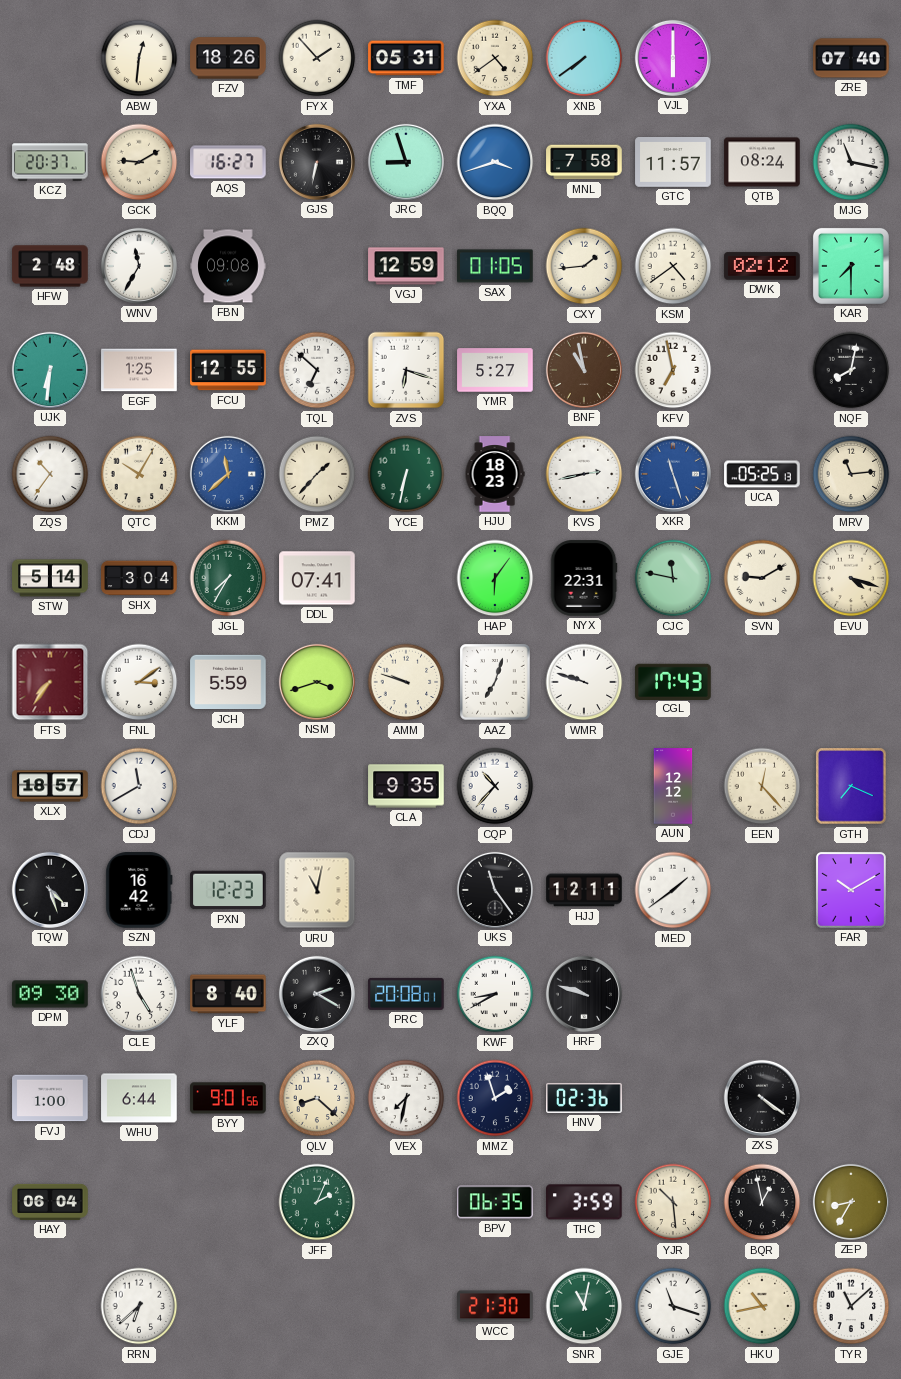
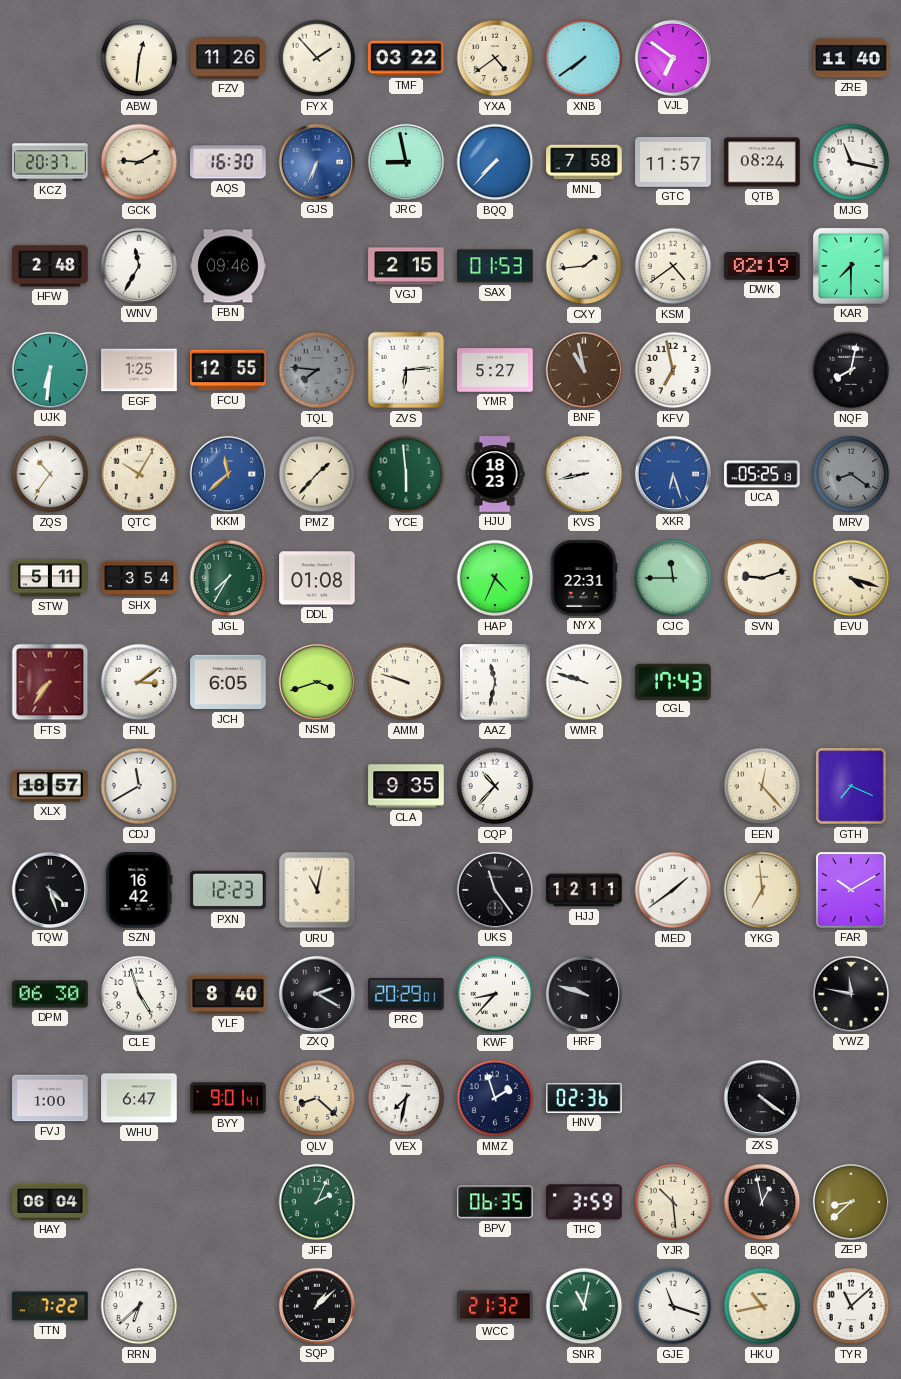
FZV: 18:26 -> 11:26 (228, 58)
TMF: 05:31 -> 03:22 (406, 58)
VJL: 6:00 -> 6:51 (673, 58)
ZRE: 07:40 -> 11:40 (851, 58)
AQS: 16:27 -> 16:30 (228, 162)
GJS: 6:32 -> 6:34 (317, 162)
GJS dial: black -> blue (317, 162)
JRC: 8:57 -> 8:58 (406, 162)
BQQ: 3:42 -> 7:37 (495, 162)
FBN: 09:08 -> 09:46 (228, 266)
VGJ: 12:59 -> 2:15 (406, 266)
SAX: 01:05 -> 01:53 (495, 266)
DWK: 02:12 -> 02:19 (762, 266)
TQL: 6:52 -> 7:46 (317, 370)
TQL dial: white -> grey (317, 370)
ZVS: 6:18 -> 6:14 (406, 370)
YCE: 6:32 -> 5:59 (406, 474)
KVS: 2:43 -> 8:43 (584, 474)
XKR: 11:27 -> 6:27 (673, 474)
MRV: 11:14 -> 8:21 (851, 474)
MRV dial: cream -> grey (851, 474)
STW: 5:14 -> 5:11 (50, 578)
SHX: 3:04 -> 3:54 (139, 578)
DDL: 07:41 -> 01:08 (317, 578)
HAP: 6:06 -> 4:34 (495, 578)
CJC: 11:47 -> 11:45 (673, 578)
SVN: 9:10 -> 9:12 (762, 578)
JCH: 5:59 -> 6:05 (228, 682)
AAZ: 7:03 -> 11:32 (495, 682)
AUN: 12:12 -> none (673, 786)
YKG: none -> 6:59 (762, 890)
DPM: 09:30 -> 06:30 (50, 994)
PRC: 20:08 -> 20:29 (406, 994)
KWF: 8:40 -> 8:37 (495, 994)
YWZ: none -> 11:47 (851, 994)
WHU: 6:44 -> 6:47 (139, 1098)
BYY: 9:01:56 -> 9:01:41 (228, 1098)
ZEP: 8:35 -> 8:38 (851, 1202)
TTN: none -> 7:22 (50, 1306)
SQP: none -> 1:08 (317, 1306)
WCC: 21:30 -> 21:32 (495, 1306)
